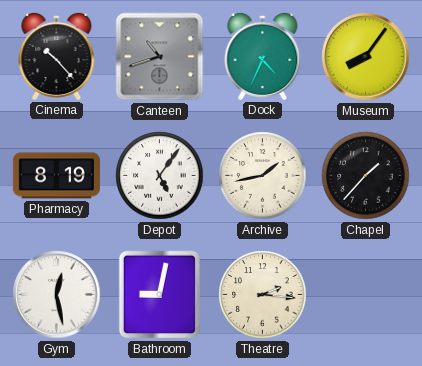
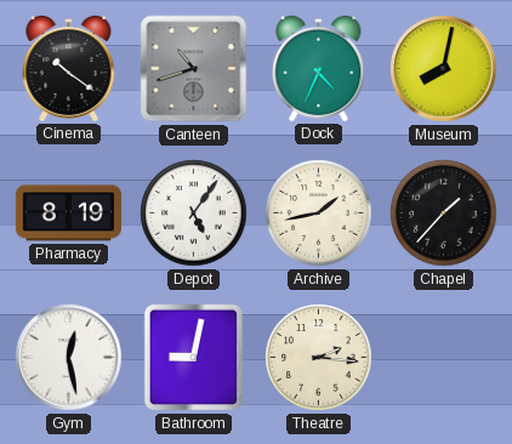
Cinema: 10:23 -> 10:21 (69, 68)
Museum: 8:06 -> 8:02 (444, 69)
